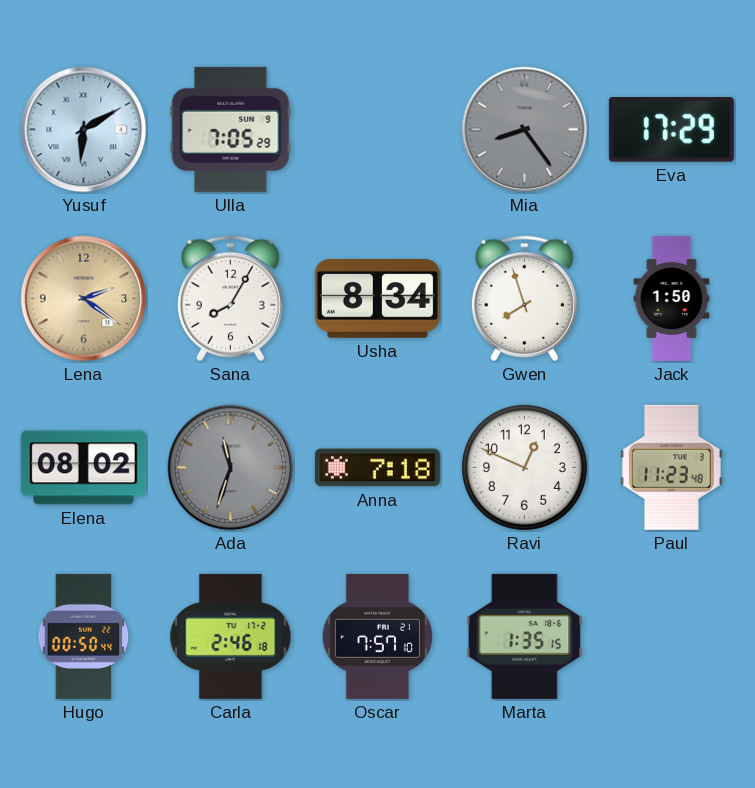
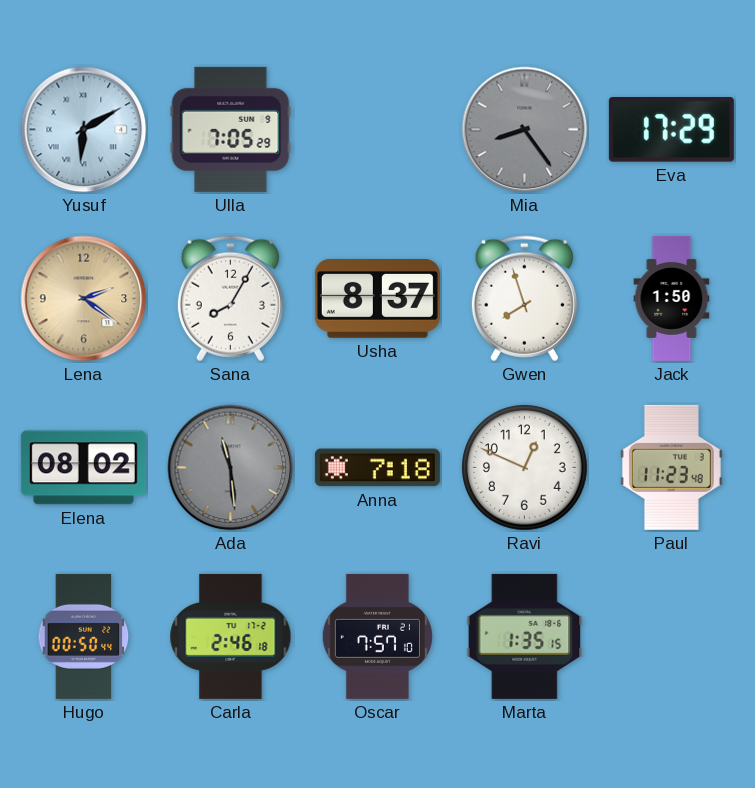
Usha: 8:34 -> 8:37 (377, 299)
Ada: 11:33 -> 11:29 (231, 468)
